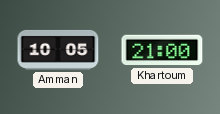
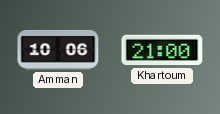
Amman: 10:05 -> 10:06 (58, 50)
